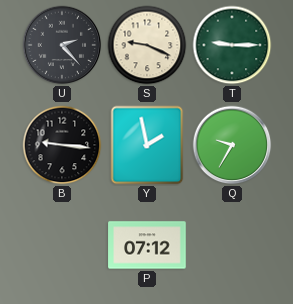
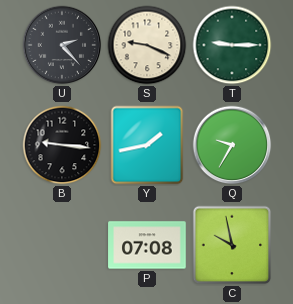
Y: 1:58 -> 1:43 (147, 145)
P: 07:12 -> 07:08 (147, 245)
C: none -> 9:58 (232, 245)
